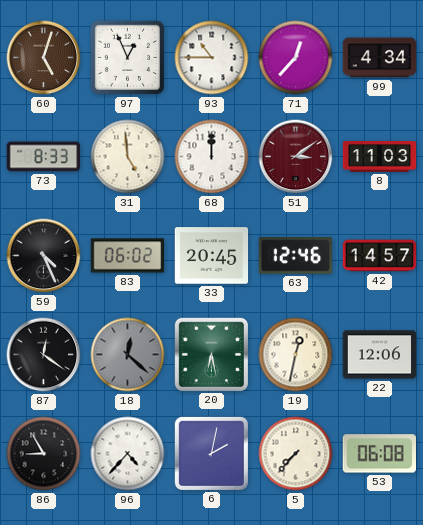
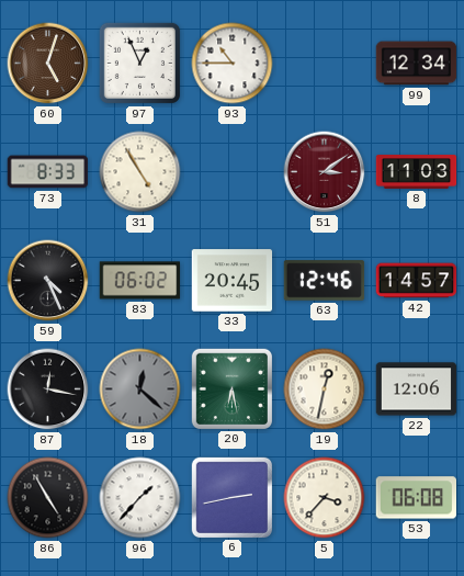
71: 12:37 -> none (296, 58)
99: 4:34 -> 12:34 (417, 64)
31: 4:59 -> 4:55 (140, 172)
68: 12:00 -> none (212, 157)
87: 12:21 -> 12:17 (48, 389)
86: 8:55 -> 4:55 (48, 498)
96: 4:37 -> 1:37 (140, 498)
6: 2:02 -> 2:43 (231, 497)
5: 7:37 -> 3:37 (325, 498)
